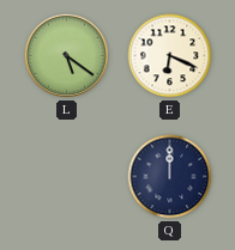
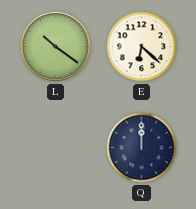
L: 5:21 -> 10:21 (55, 46)
E: 6:19 -> 6:22 (142, 47)
